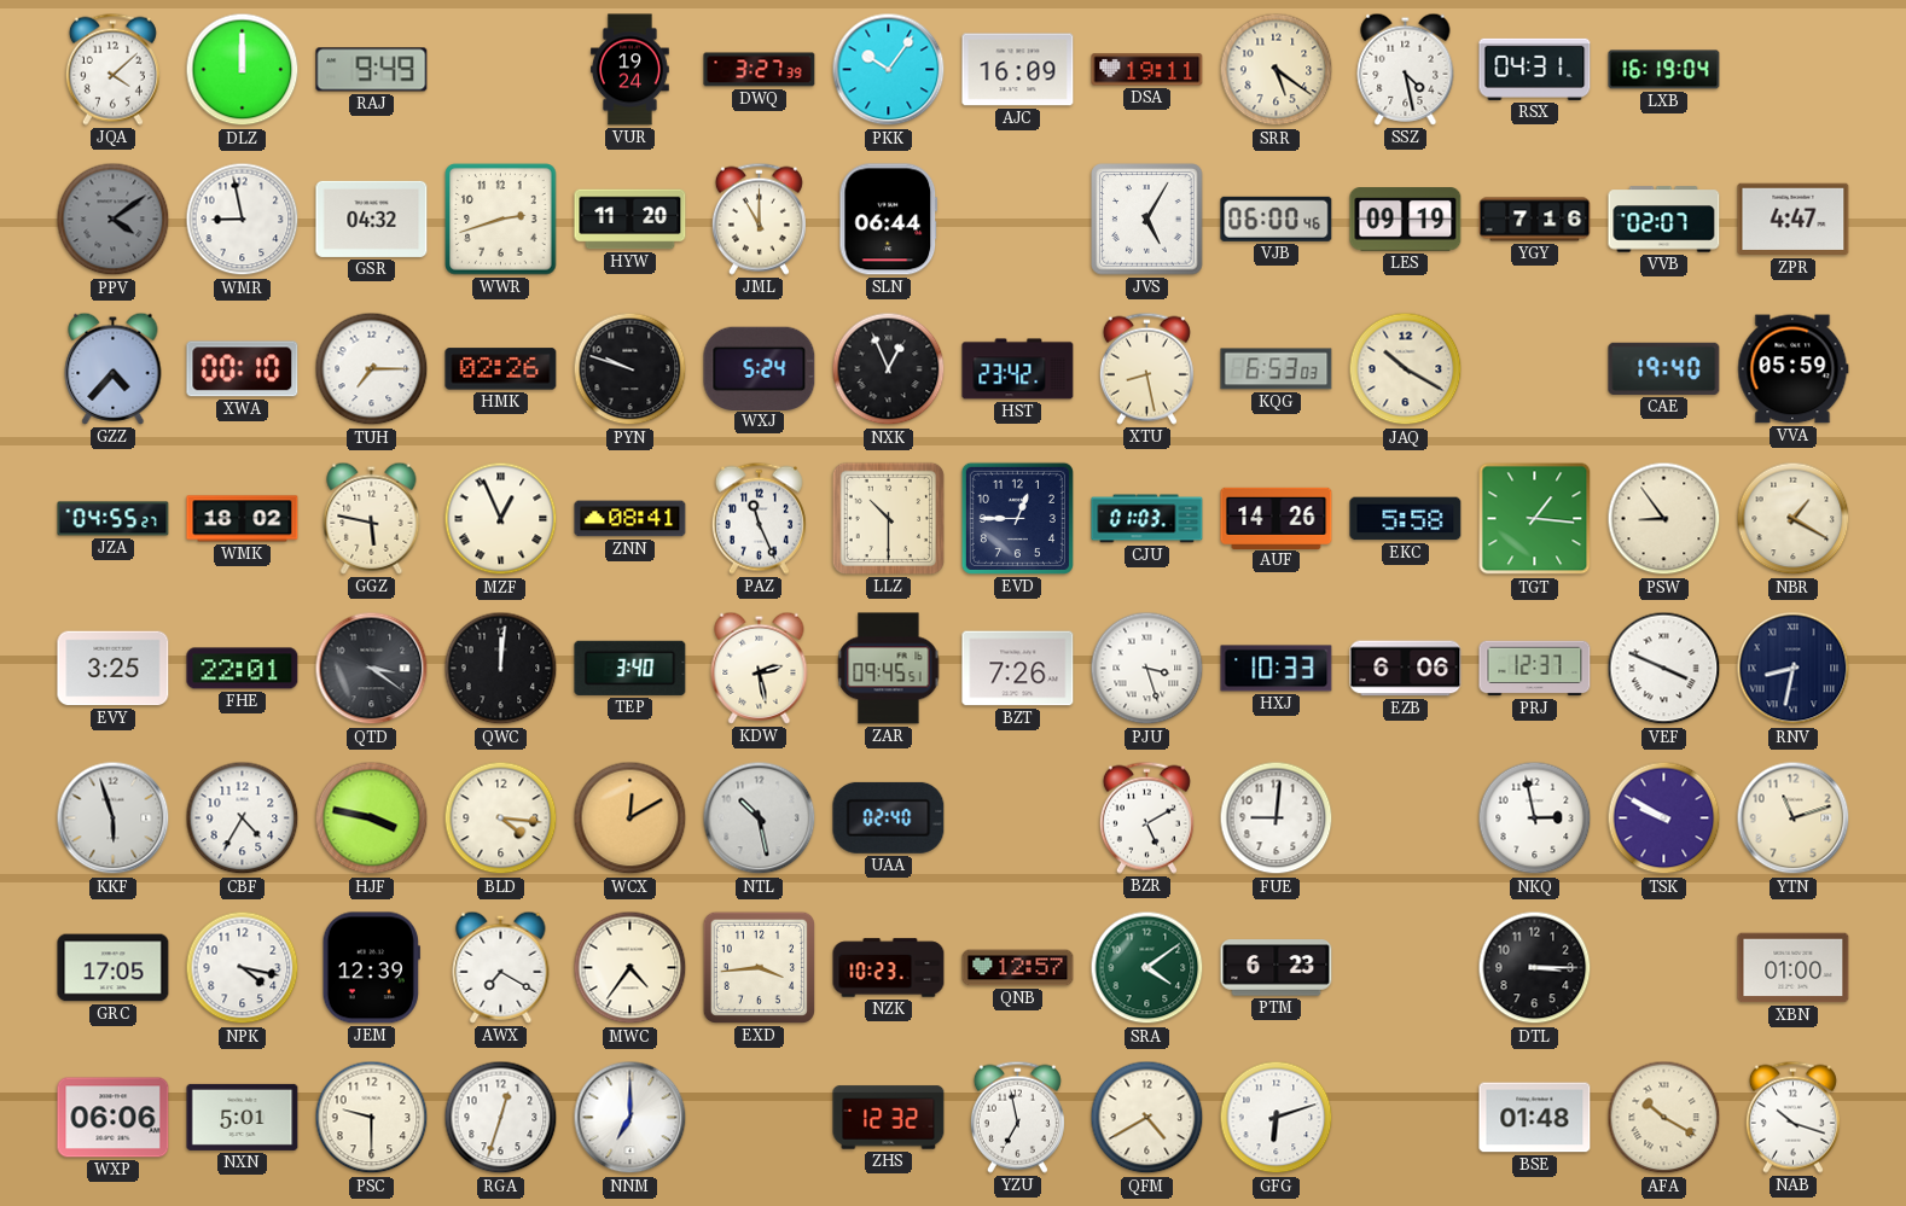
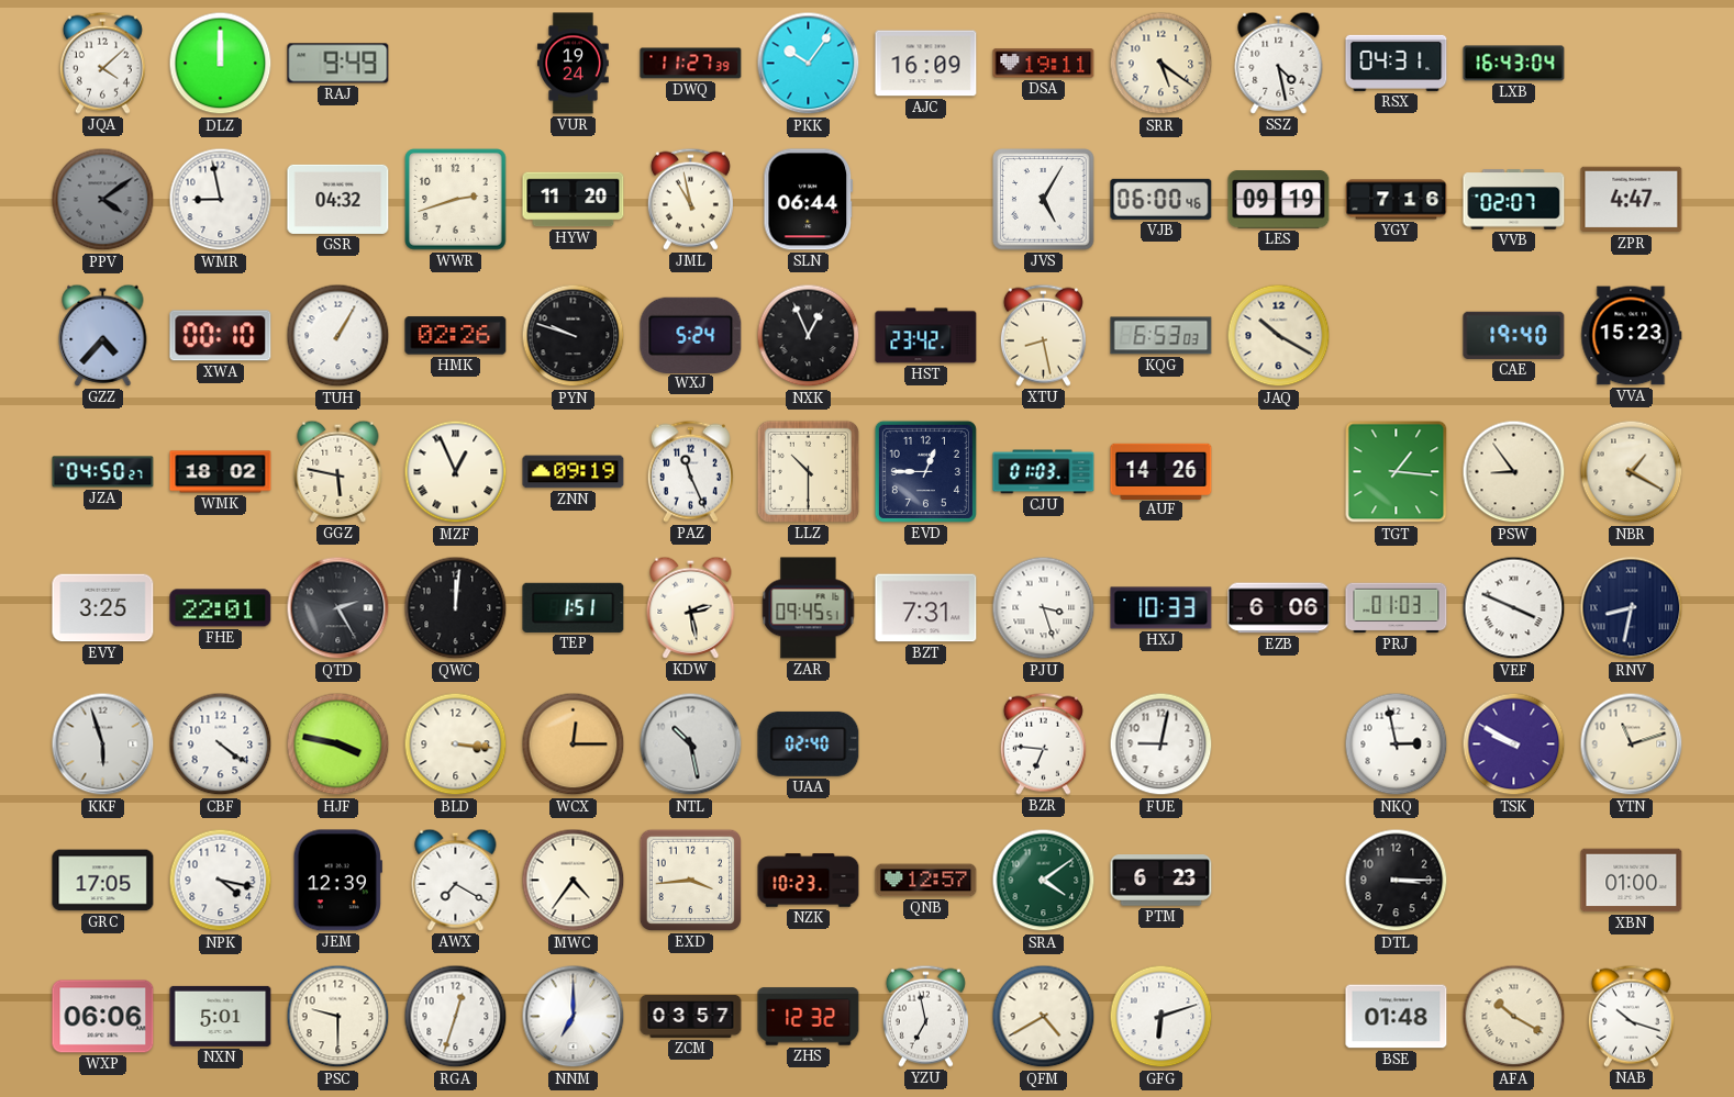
DWQ: 3:27 -> 11:27 (691, 64)
LXB: 16:19 -> 16:43 (1514, 64)
JML: 11:00 -> 10:58 (690, 199)
TUH: 7:15 -> 1:05 (338, 336)
VVA: 05:59 -> 15:23 (1632, 336)
JZA: 04:55 -> 04:50 (103, 472)
ZNN: 08:41 -> 09:19 (574, 472)
EKC: 5:58 -> none (1406, 519)
QTD: 3:21 -> 2:25 (338, 608)
TEP: 3:40 -> 1:51 (574, 607)
BZT: 7:26 -> 7:31 (926, 608)
PRJ: 12:37 -> 01:03 (1397, 608)
CBF: 4:35 -> 4:21 (221, 745)
BLD: 4:16 -> 3:16 (456, 745)
WCX: 12:10 -> 12:15 (574, 745)
BZR: 5:10 -> 6:46 (1043, 743)
FUE: 9:01 -> 9:02 (1161, 745)
ZCM: none -> 03:57 (691, 1016)
